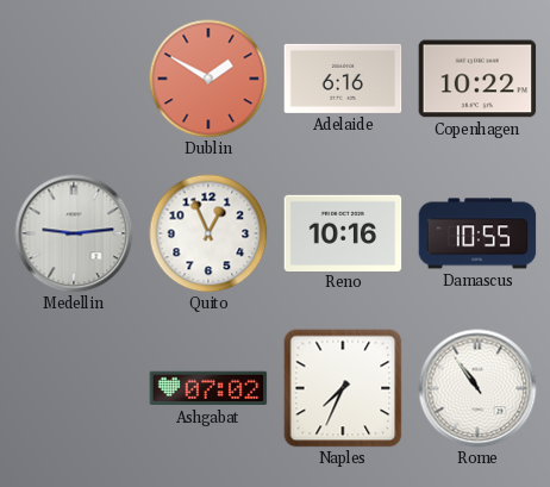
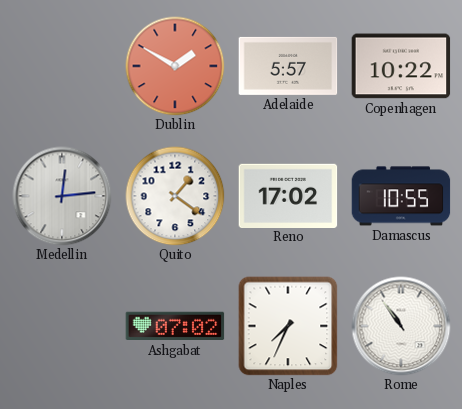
Adelaide: 6:16 -> 5:57 (288, 66)
Medellin: 9:14 -> 12:14 (62, 196)
Quito: 12:56 -> 1:21 (175, 196)
Reno: 10:16 -> 17:02 (288, 195)
